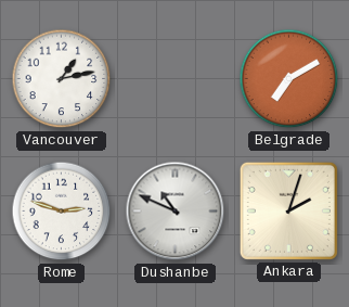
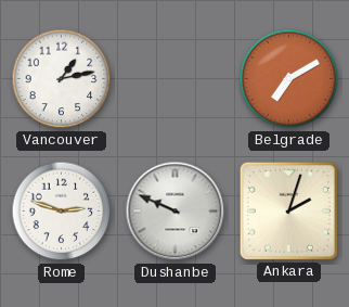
Dushanbe: 10:49 -> 9:49 (176, 212)
